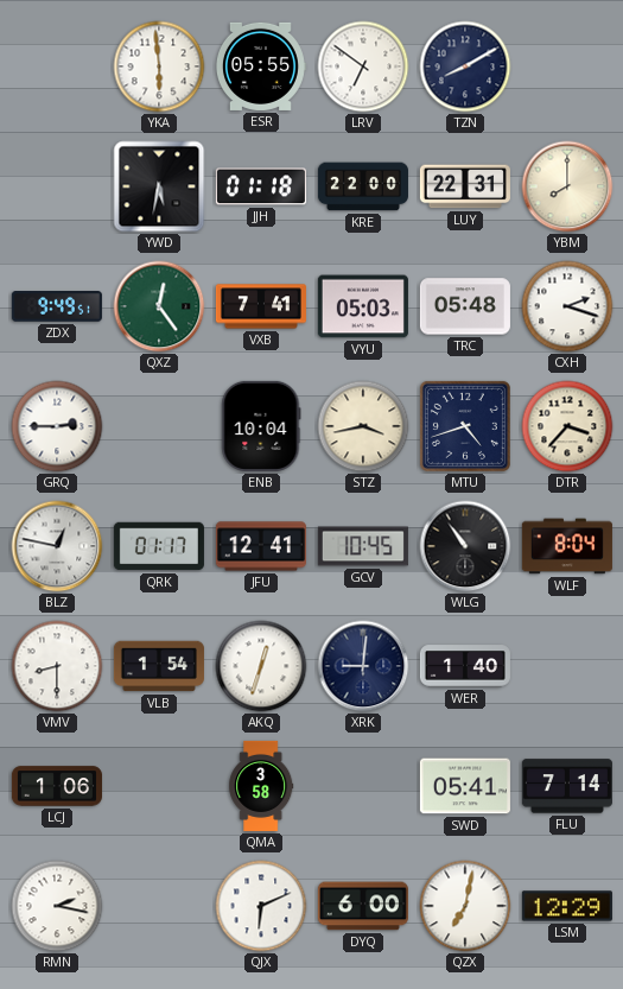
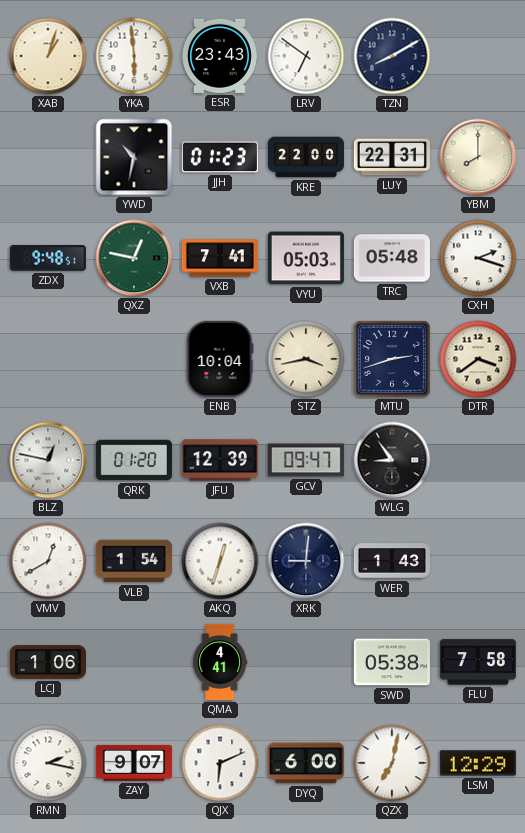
XAB: none -> 1:03 (48, 56)
ESR: 05:55 -> 23:43 (219, 56)
YWD: 5:32 -> 10:32 (134, 157)
JJH: 01:18 -> 01:23 (220, 157)
ZDX: 9:49 -> 9:48 (48, 258)
QXZ: 12:24 -> 12:47 (134, 258)
GRQ: 2:45 -> none (57, 426)
MTU: 4:42 -> 2:42 (392, 359)
DTR: 3:37 -> 3:39 (478, 359)
QRK: 01:17 -> 01:20 (134, 460)
JFU: 12:41 -> 12:39 (220, 460)
GCV: 10:45 -> 09:47 (306, 460)
WLG: 10:54 -> 8:54 (392, 460)
WLF: 8:04 -> none (567, 546)
VMV: 8:30 -> 12:40 (48, 561)
WER: 1:40 -> 1:43 (392, 561)
QMA: 3:58 -> 4:41 (220, 662)
SWD: 05:41 -> 05:38 (392, 662)
FLU: 7:14 -> 7:58 (478, 662)
ZAY: none -> 9:07 (134, 763)
